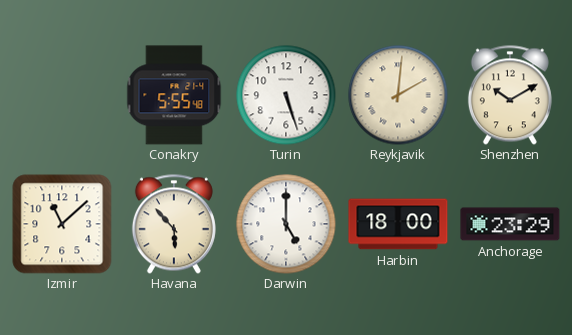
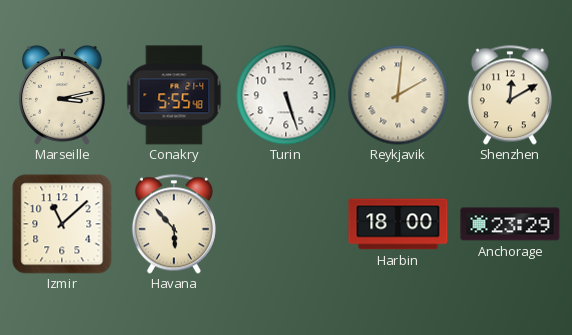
Marseille: none -> 3:13 (63, 95)
Shenzhen: 10:10 -> 12:10 (510, 95)
Darwin: 5:00 -> none (286, 224)
